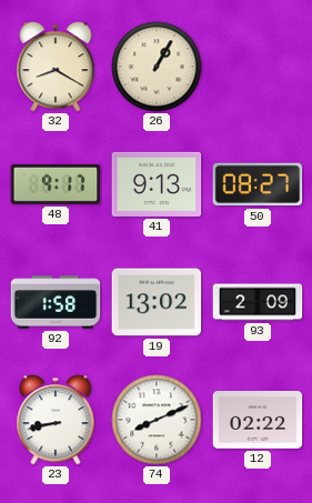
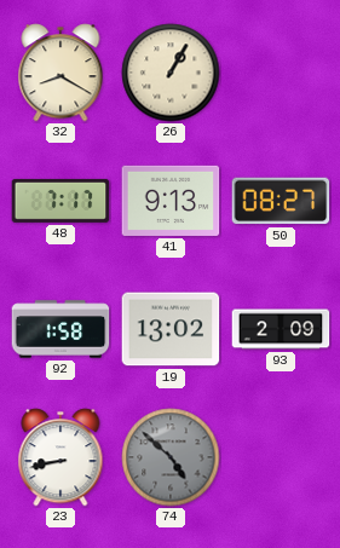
48: 9:17 -> 7:17 (60, 201)
74: 8:11 -> 4:52 (171, 457)
74 dial: white -> grey (171, 457)
12: 02:22 -> none (258, 421)
